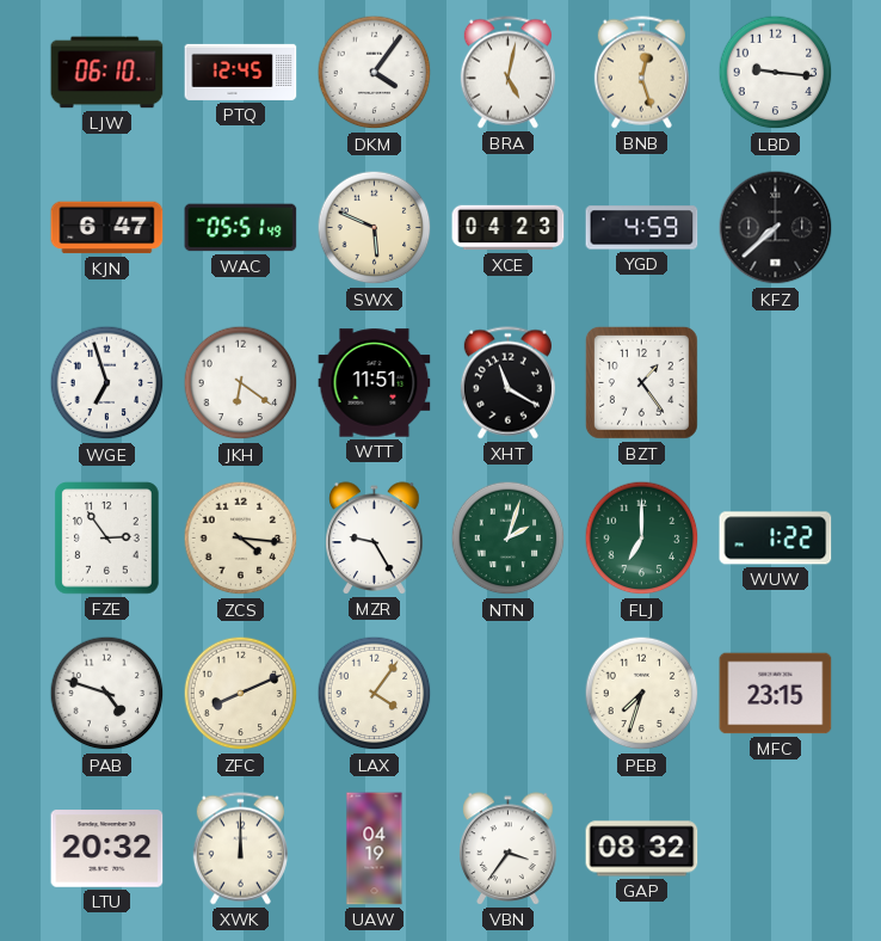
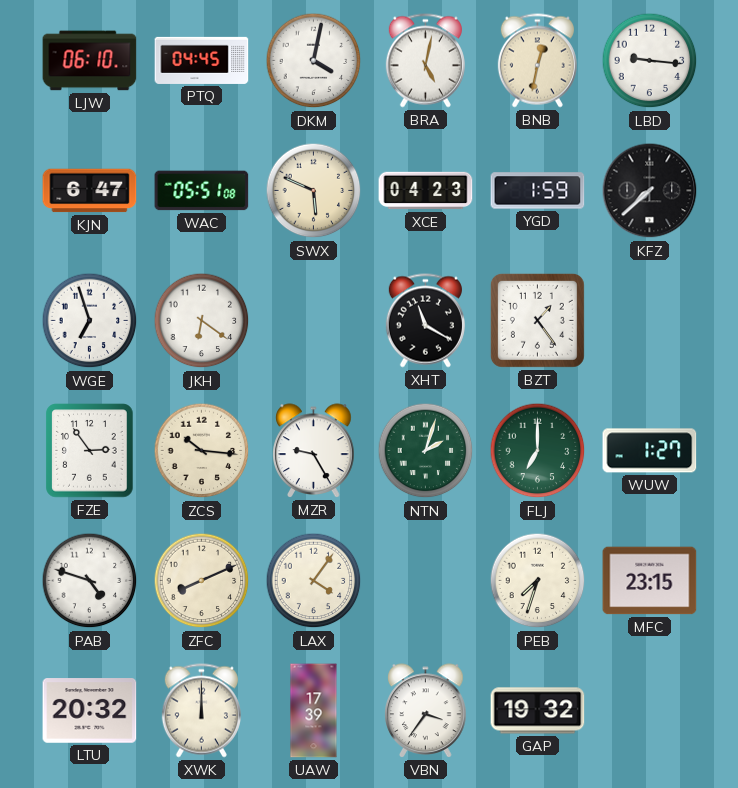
PTQ: 12:45 -> 04:45 (202, 60)
DKM: 4:06 -> 4:02 (314, 61)
BNB: 12:27 -> 12:32 (537, 61)
WAC: 05:51:49 -> 05:51:08 (202, 191)
YGD: 4:59 -> 1:59 (538, 191)
WTT: 11:51 -> none (375, 383)
ZCS: 4:16 -> 10:16 (202, 451)
WUW: 1:22 -> 1:27 (650, 451)
UAW: 04:19 -> 17:39 (314, 711)
GAP: 08:32 -> 19:32 (538, 711)
